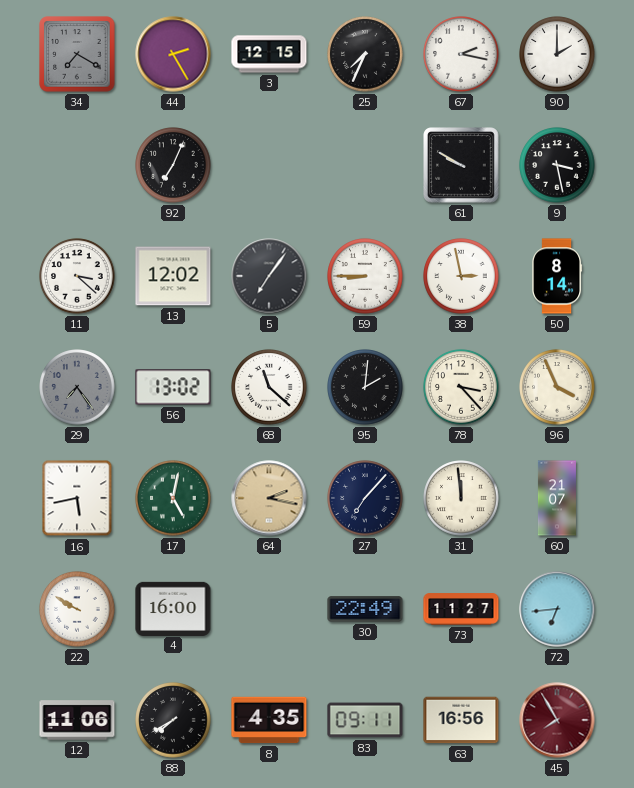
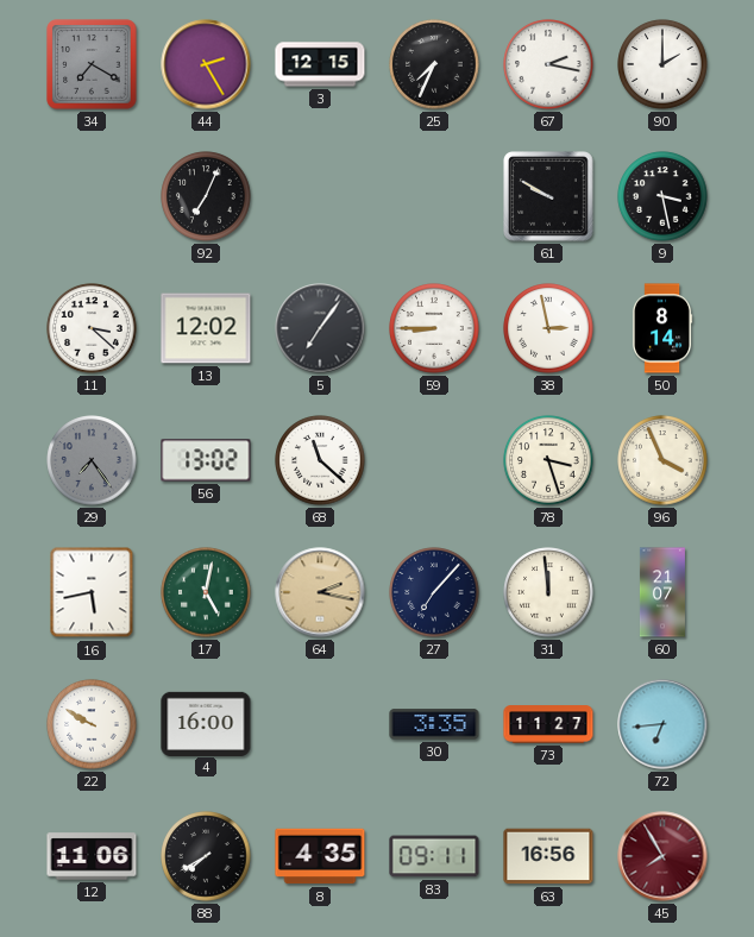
95: 2:01 -> none (365, 387)
78: 3:23 -> 3:27 (548, 460)
30: 22:49 -> 3:35 (434, 724)
